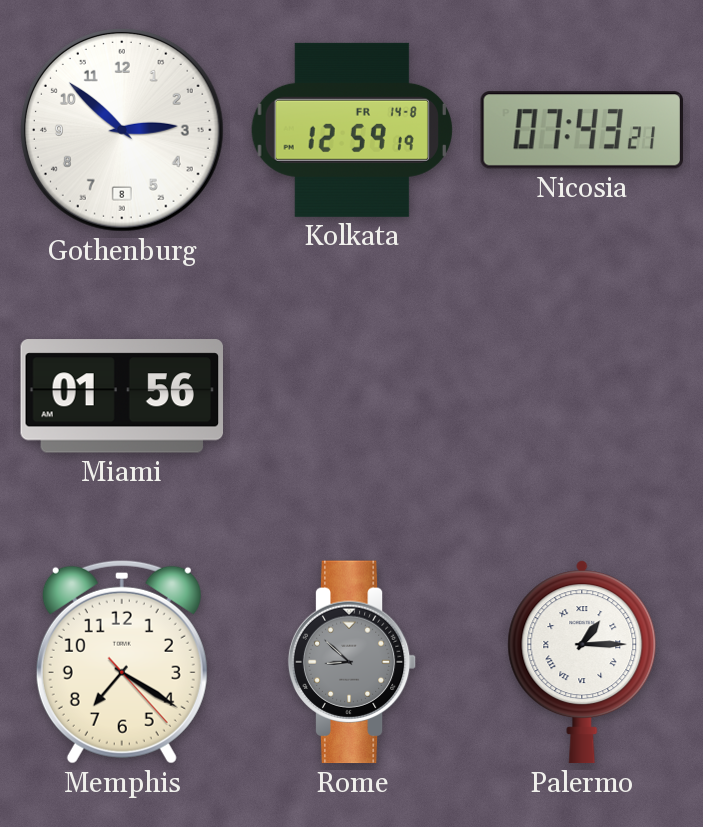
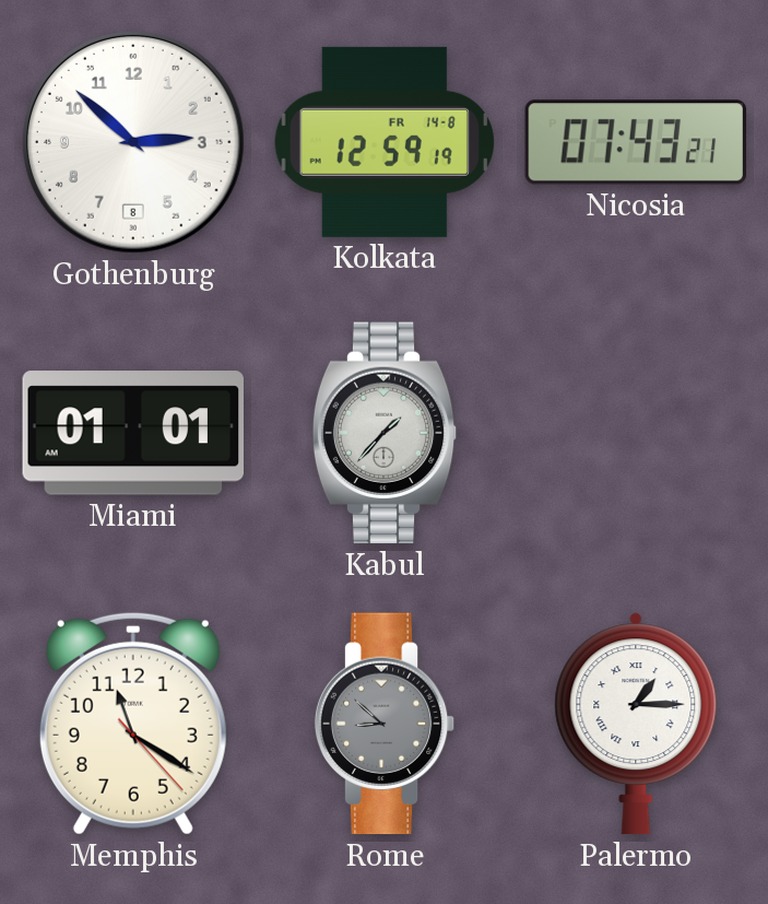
Miami: 01:56 -> 01:01 (132, 433)
Kabul: none -> 1:37 (385, 433)
Memphis: 7:20 -> 11:20 (133, 724)
